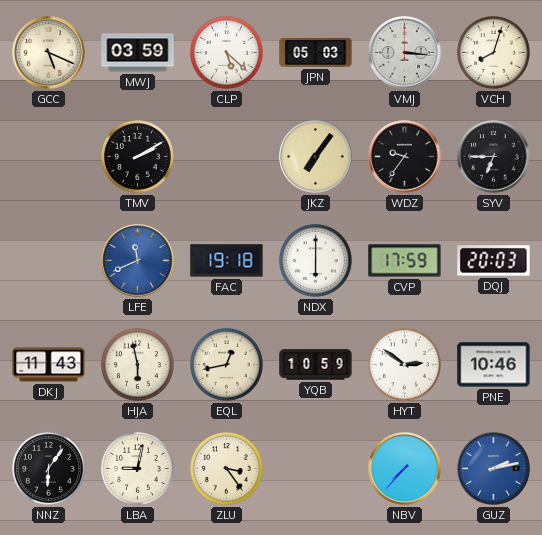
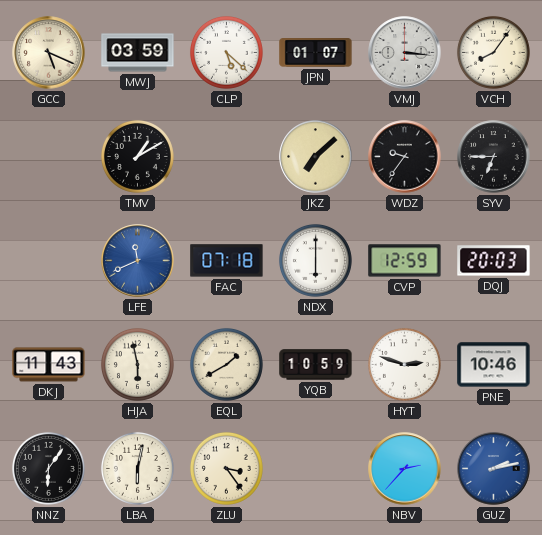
JPN: 05:03 -> 01:07 (316, 53)
VCH: 8:03 -> 8:06 (493, 52)
TMV: 2:10 -> 1:10 (137, 156)
JKZ: 7:06 -> 7:08 (316, 157)
FAC: 19:18 -> 07:18 (227, 261)
CVP: 17:59 -> 12:59 (405, 261)
EQL: 12:43 -> 1:40 (226, 364)
HYT: 2:51 -> 2:48 (404, 364)
LBA: 9:02 -> 6:02 (137, 468)
NBV: 7:37 -> 2:37 (405, 469)
